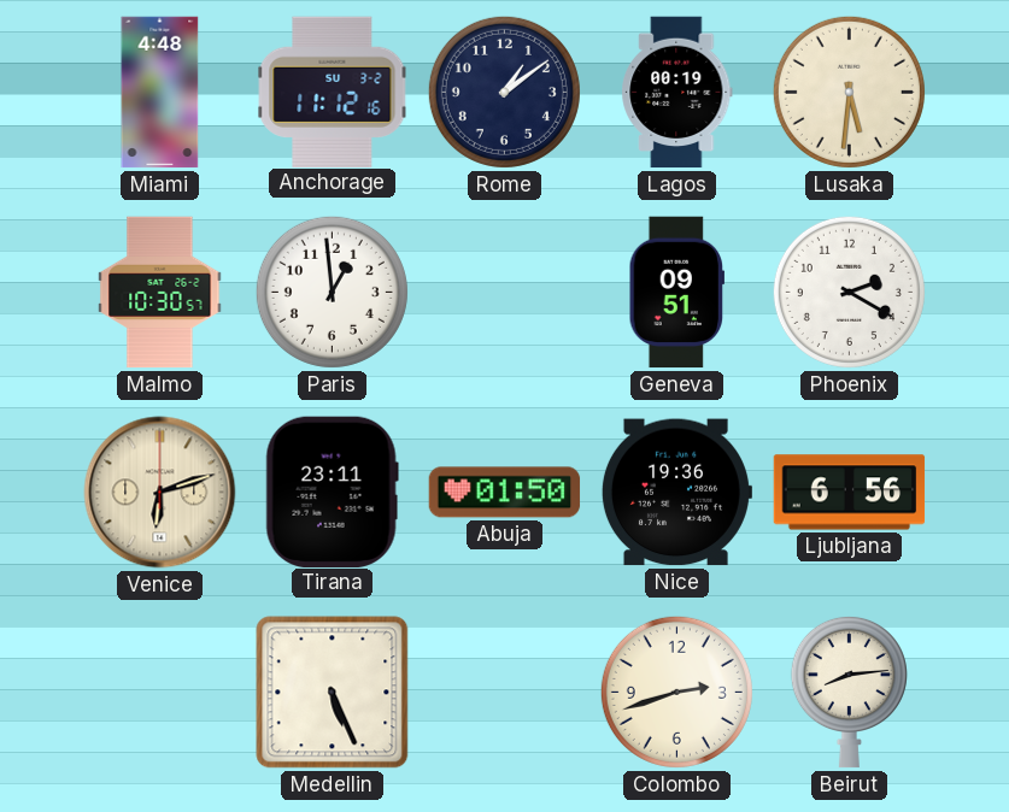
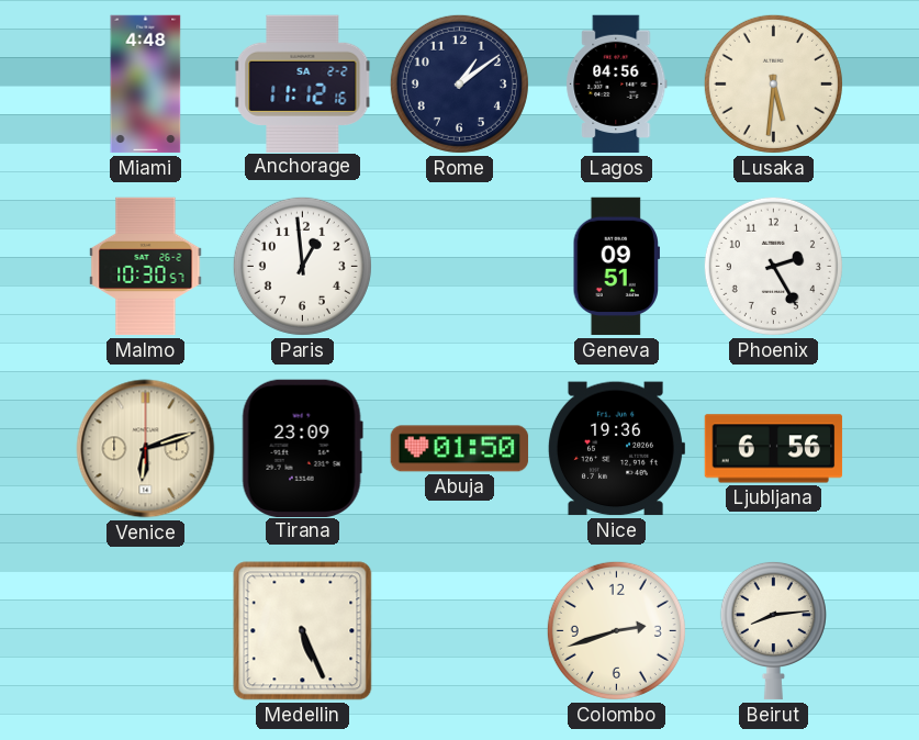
Anchorage date: SU 3-2 -> SA 2-2 (303, 83)
Lagos: 00:19 -> 04:56 (617, 85)
Phoenix: 2:20 -> 2:25 (773, 266)
Tirana: 23:11 -> 23:09 (302, 448)
